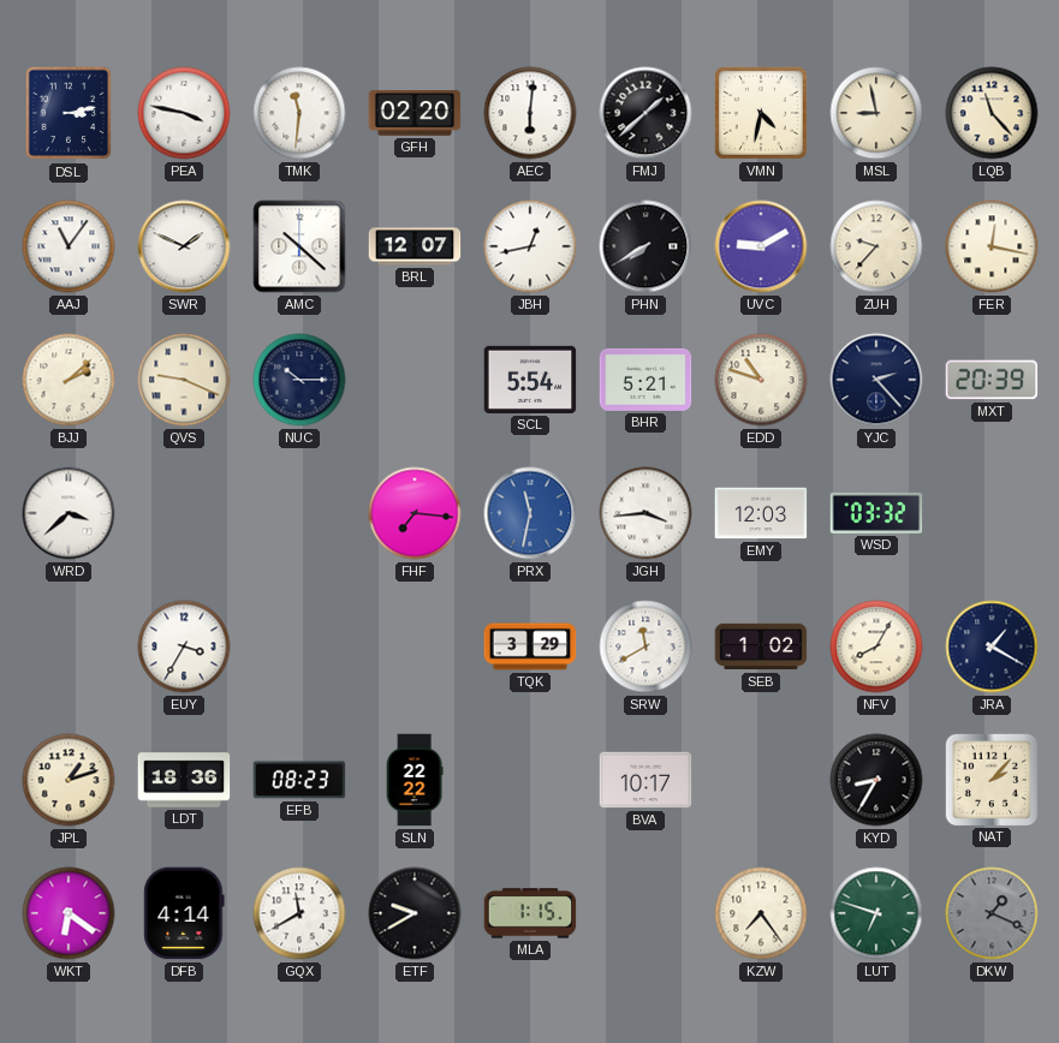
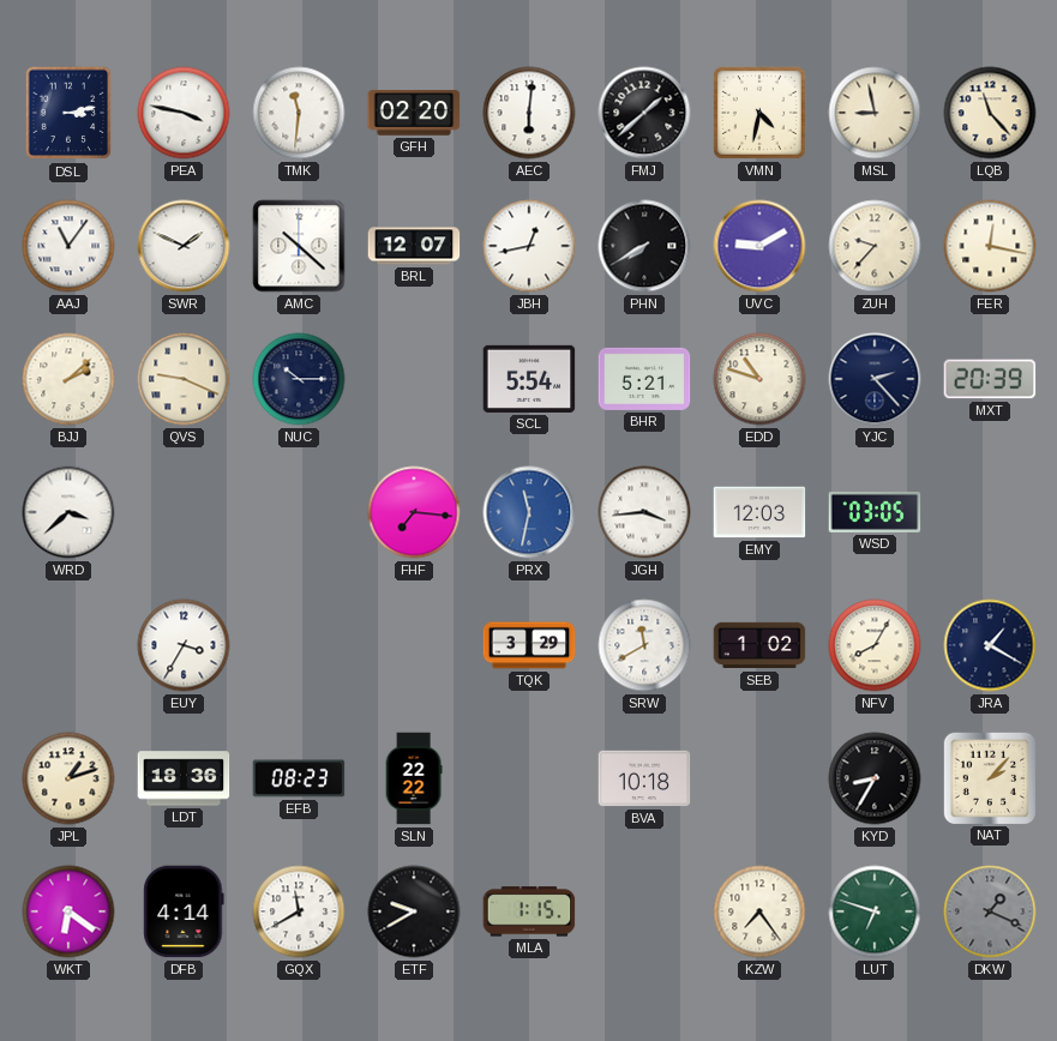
WSD: 03:32 -> 03:05 (875, 512)
BVA: 10:17 -> 10:18 (644, 778)
